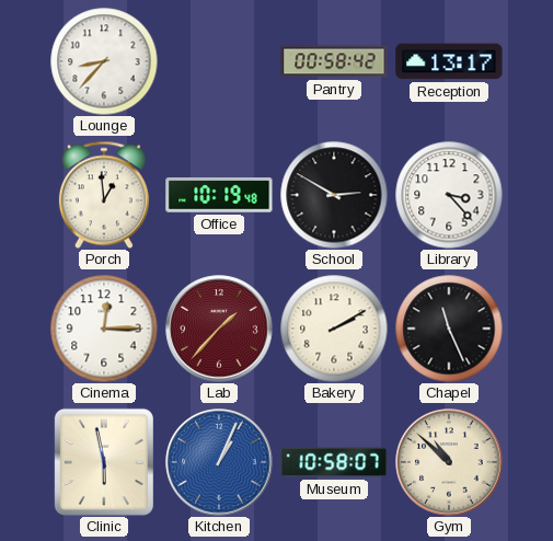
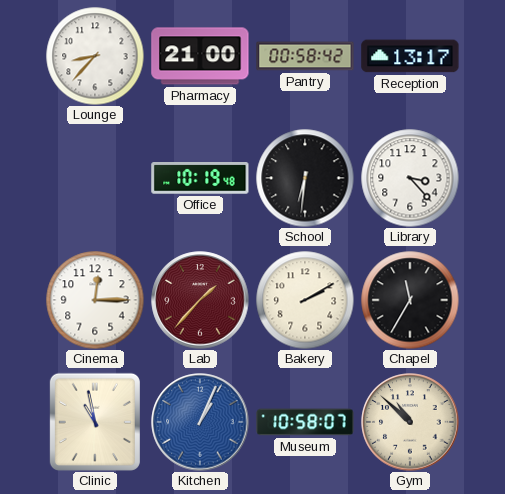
Pharmacy: none -> 21:00 (200, 56)
Porch: 12:59 -> none (104, 195)
School: 2:50 -> 6:31 (305, 178)
Chapel: 11:26 -> 11:35 (410, 300)
Clinic: 5:58 -> 10:58 (95, 422)
